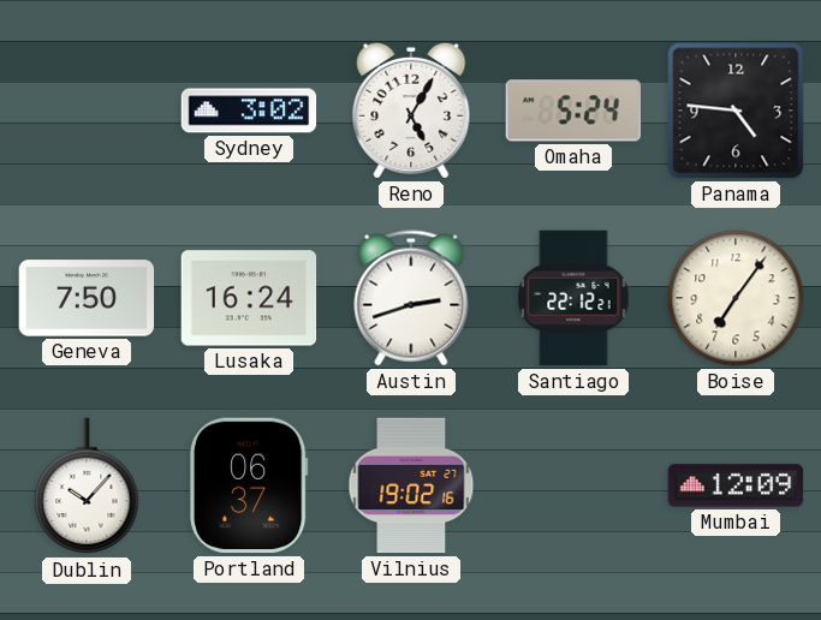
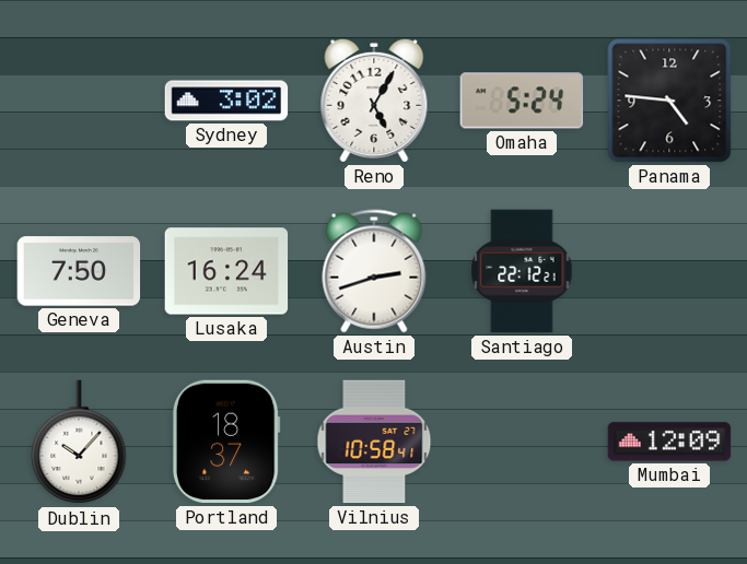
Boise: 7:06 -> none (736, 298)
Portland: 06:37 -> 18:37 (226, 442)
Vilnius: 19:02 -> 10:58 (374, 442)
